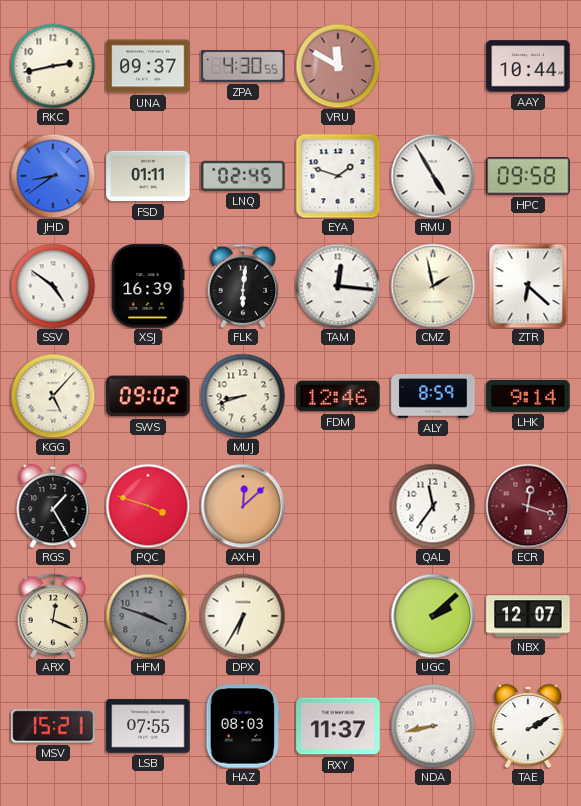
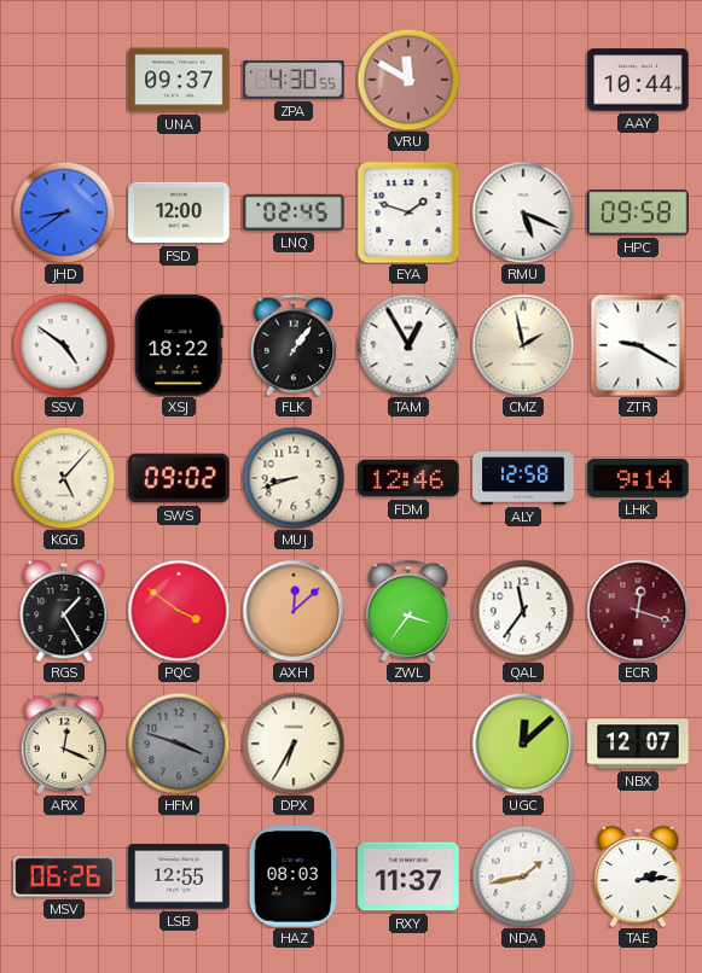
RKC: 2:43 -> none (53, 66)
FSD: 01:11 -> 12:00 (179, 212)
RMU: 4:55 -> 5:19 (523, 212)
XSJ: 16:39 -> 18:22 (179, 345)
FLK: 6:01 -> 1:06 (294, 345)
TAM: 12:16 -> 12:55 (408, 345)
ZTR: 6:22 -> 9:20 (638, 345)
ALY: 8:59 -> 12:58 (523, 478)
PQC: 3:48 -> 3:51 (179, 611)
ZWL: none -> 3:36 (408, 611)
UGC: 2:08 -> 12:08 (523, 744)
MSV: 15:21 -> 06:26 (64, 876)
LSB: 07:55 -> 12:55 (179, 876)
NDA: 8:43 -> 1:43 (523, 876)
TAE: 2:10 -> 2:14 (638, 876)
